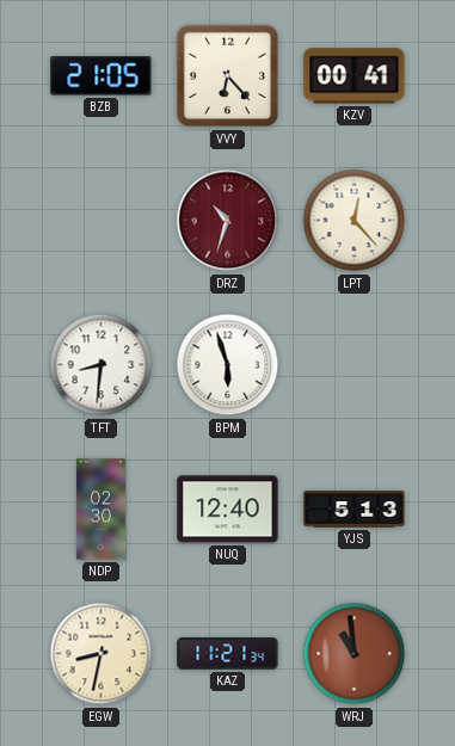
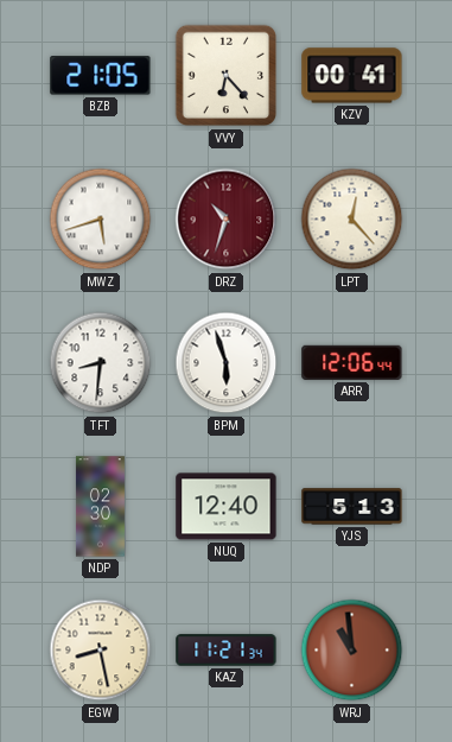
MWZ: none -> 5:42 (101, 220)
ARR: none -> 12:06 (352, 362)
EGW: 8:32 -> 8:28 (101, 651)
